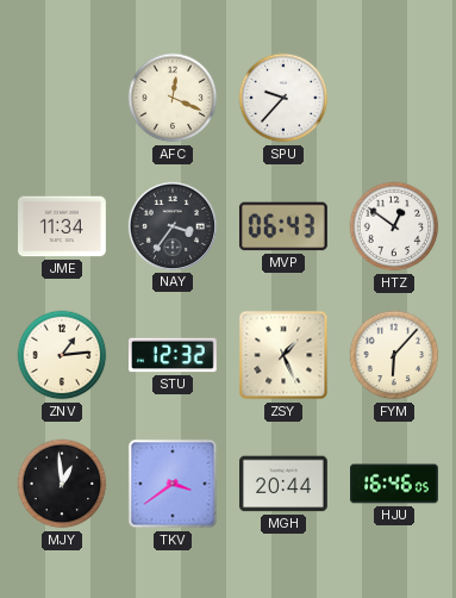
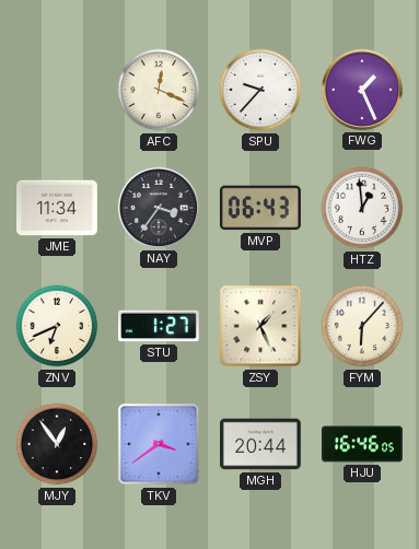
FWG: none -> 1:26 (362, 90)
HTZ: 12:51 -> 12:59 (362, 208)
ZNV: 1:14 -> 6:41 (57, 326)
STU: 12:32 -> 1:27 (160, 326)
MJY: 12:59 -> 12:54 (57, 444)
